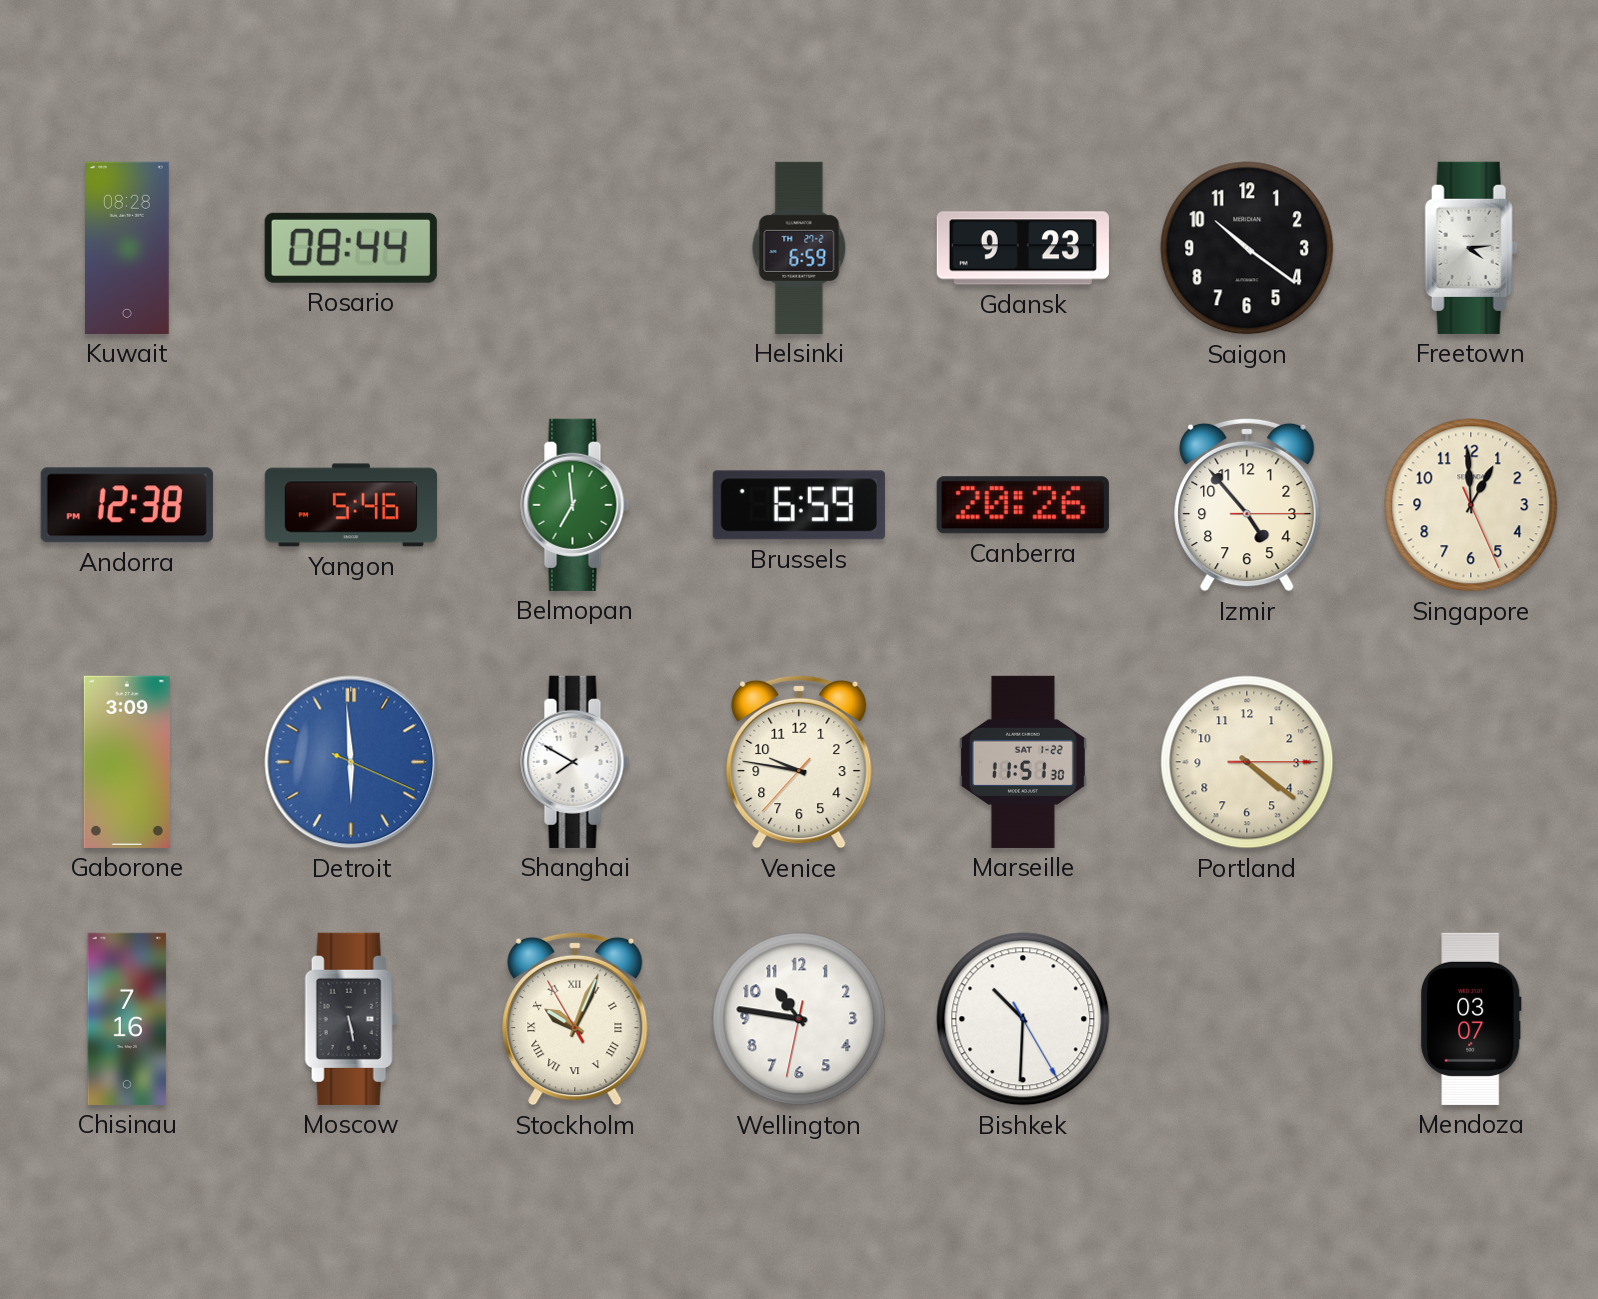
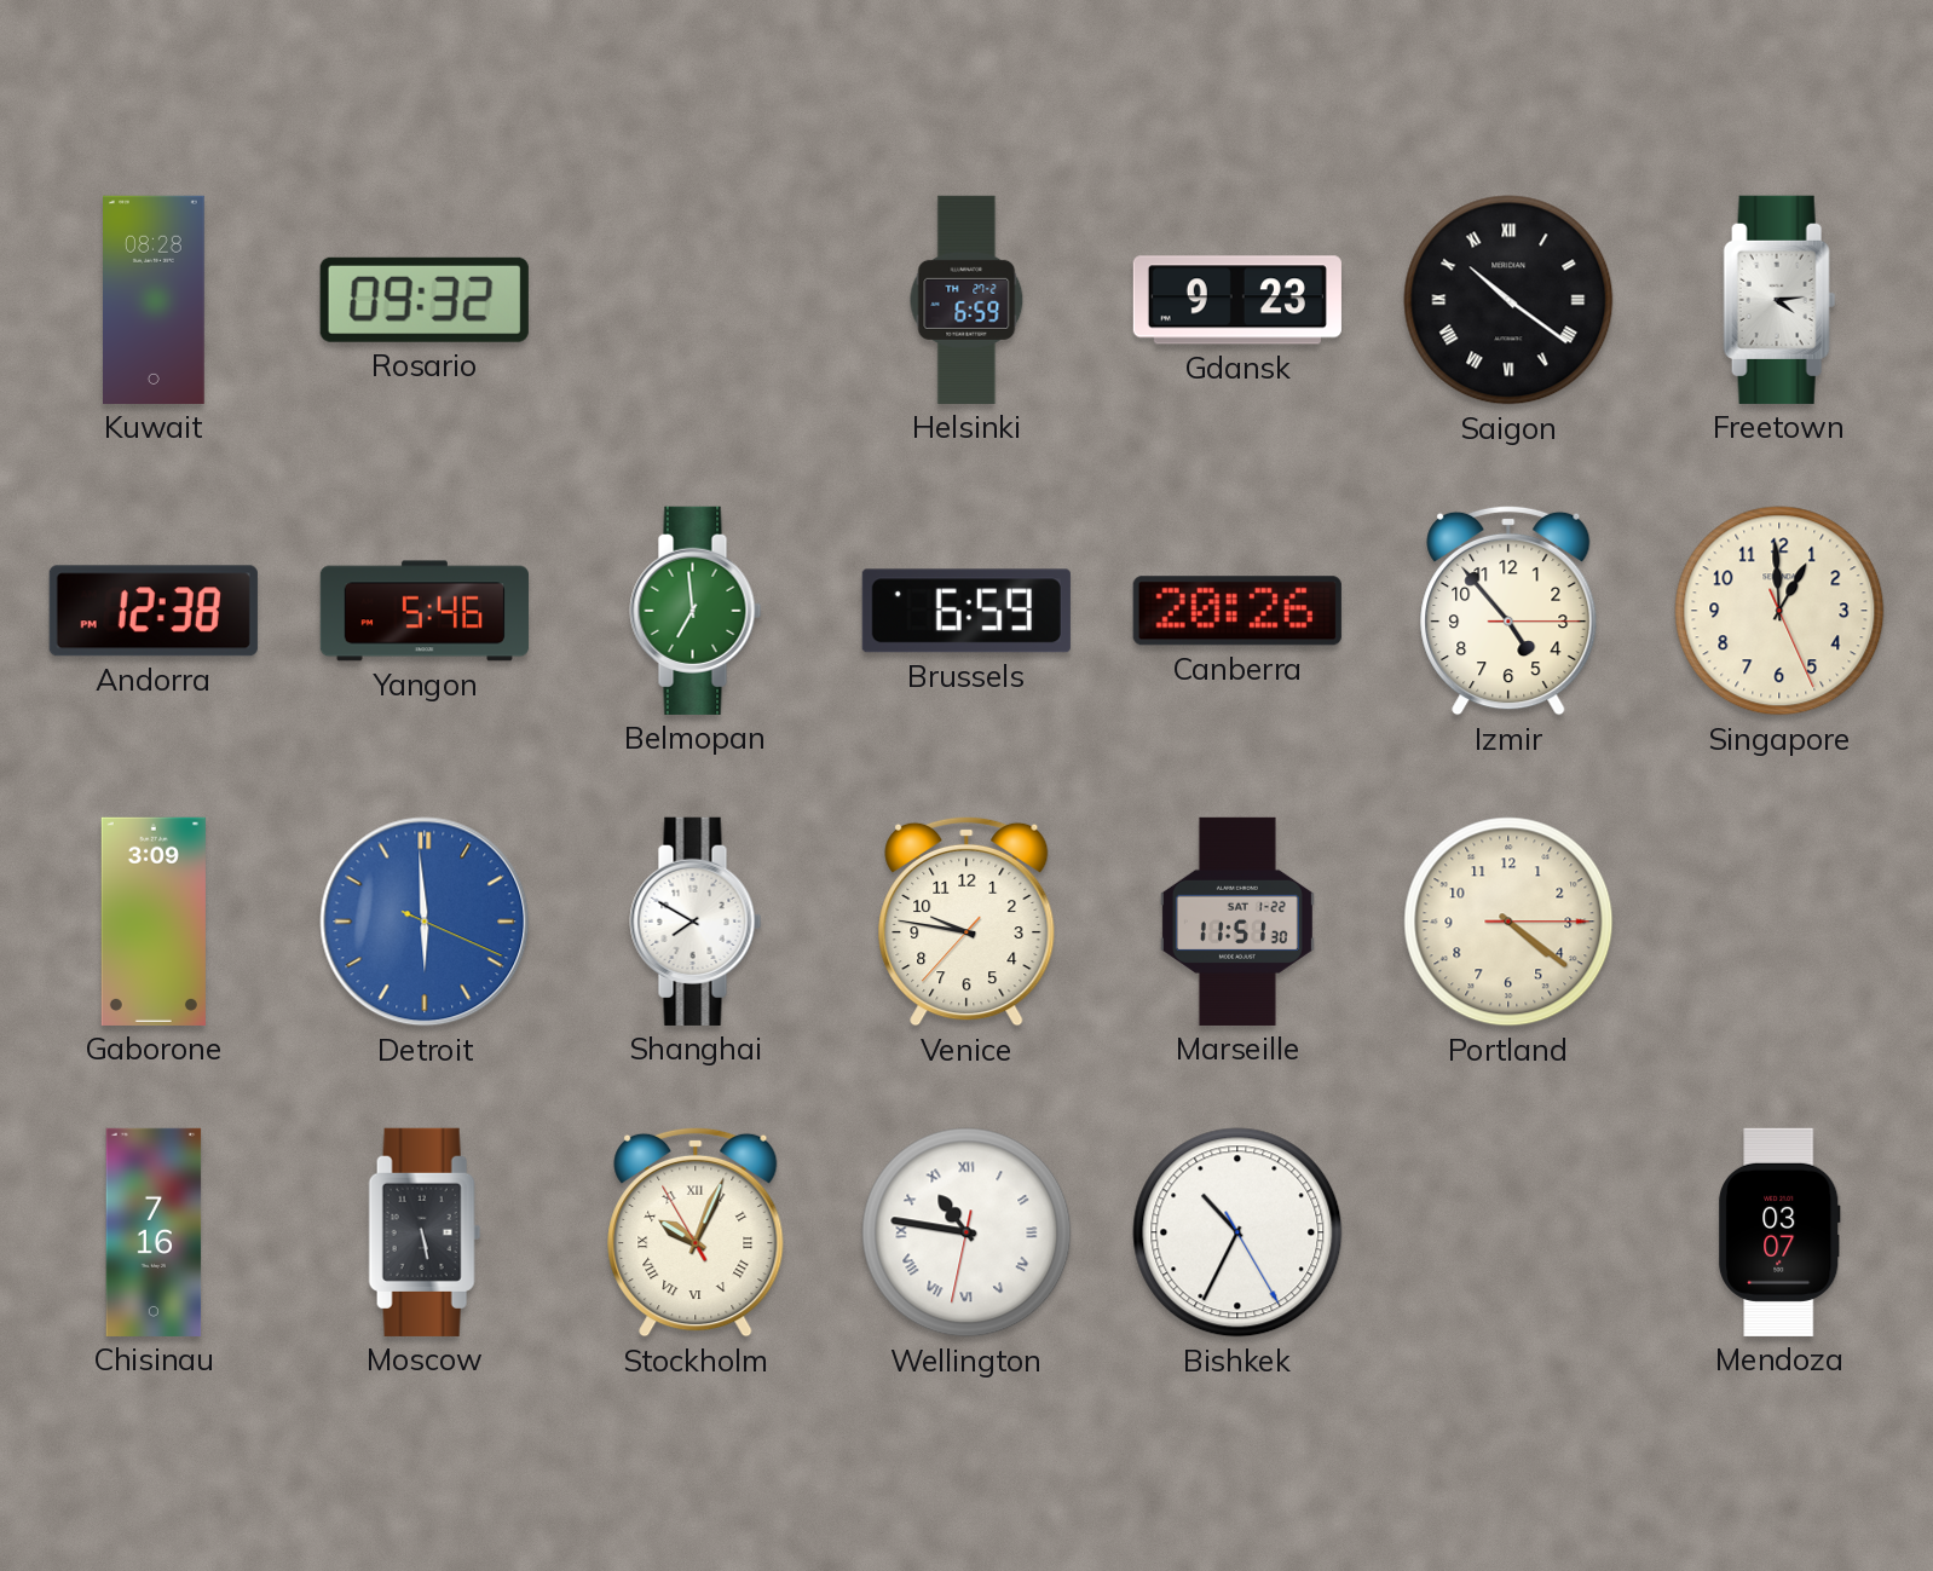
Rosario: 08:44 -> 09:32 (425, 300)
Saigon numerals: Arabic -> Roman (1508, 300)
Wellington numerals: Arabic -> Roman (967, 1232)
Bishkek: 10:30 -> 10:34 (1237, 1232)
